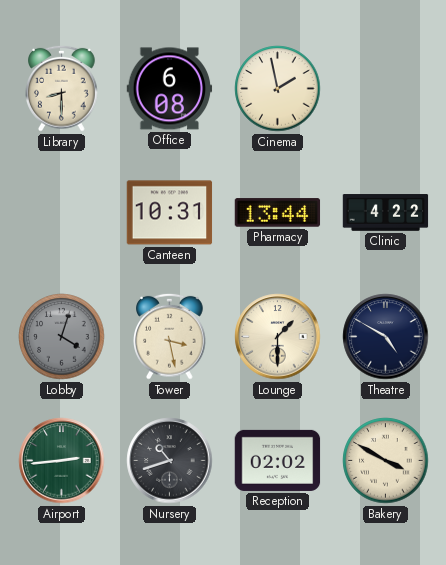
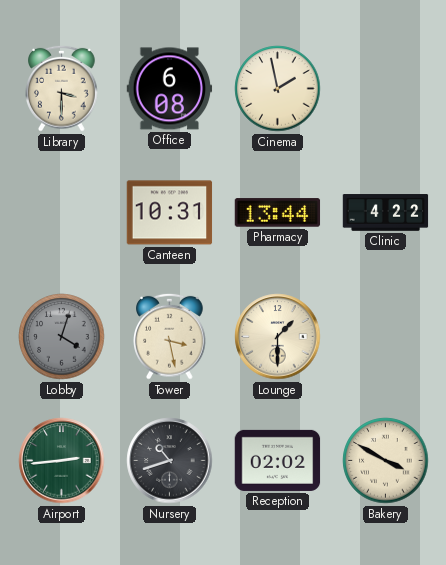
Library: 8:30 -> 3:30 (62, 88)
Theatre: 4:50 -> none (386, 337)
